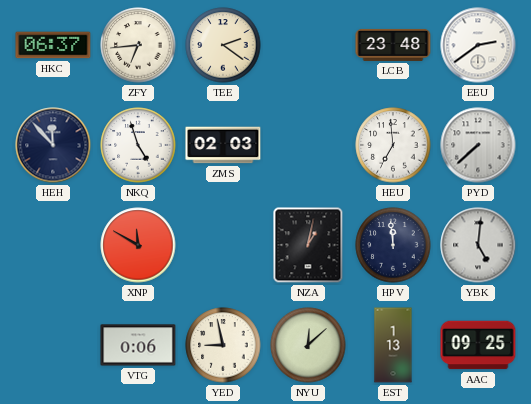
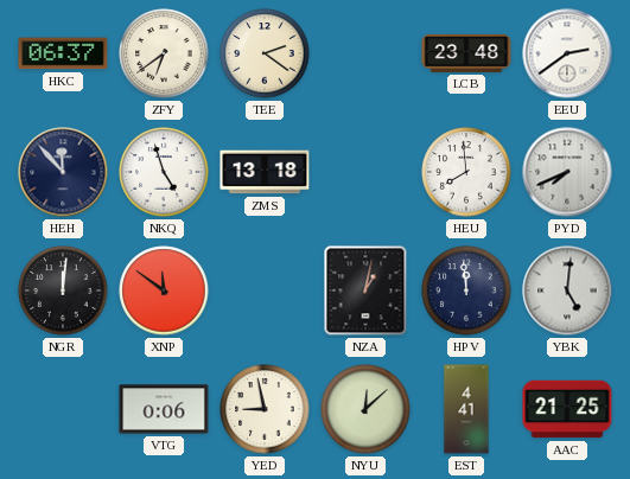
ZFY: 6:44 -> 6:39 (164, 53)
ZMS: 02:03 -> 13:18 (265, 172)
HEU: 6:59 -> 7:59 (466, 172)
PYD: 7:38 -> 7:41 (567, 172)
NGR: none -> 12:01 (63, 290)
XNP: 11:50 -> 11:51 (164, 290)
EST: 1:13 -> 4:41 (466, 409)
AAC: 09:25 -> 21:25 (567, 409)
